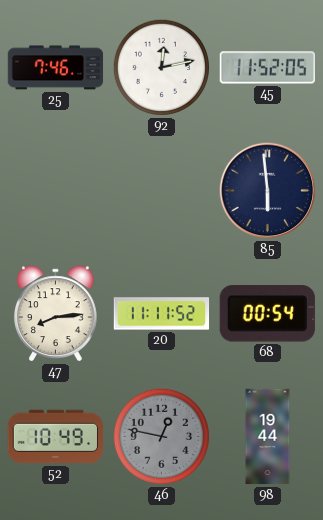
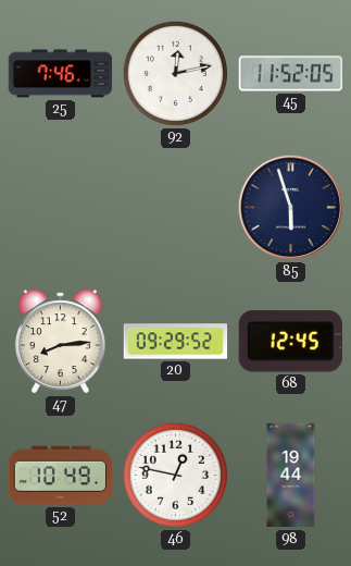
85: 5:59 -> 5:57 (291, 208)
20: 11:11 -> 09:29 (176, 342)
68: 00:54 -> 12:45 (290, 342)
46 dial: grey -> white (175, 475)
